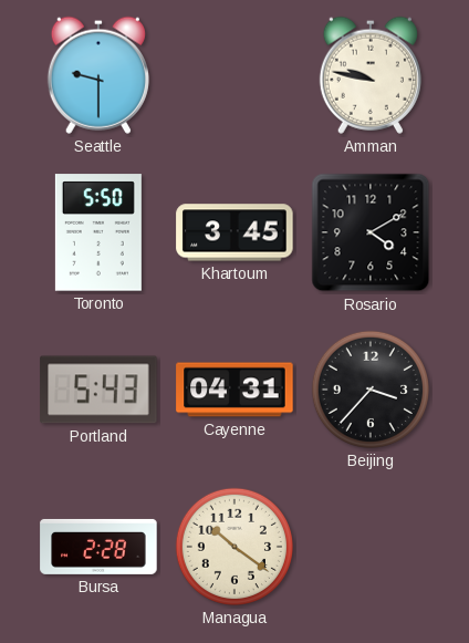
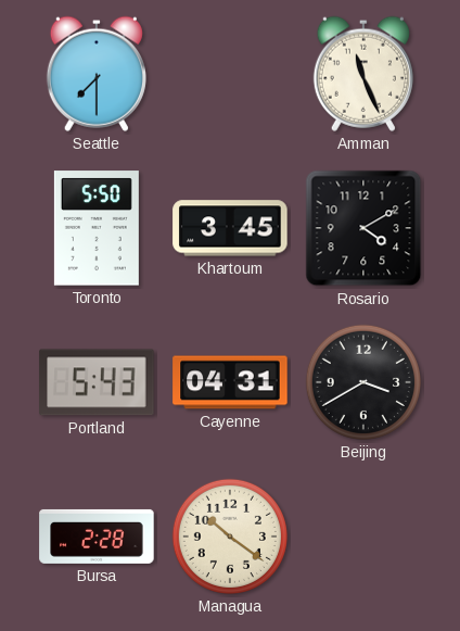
Seattle: 9:30 -> 7:30 (97, 74)
Amman: 9:47 -> 11:26 (363, 74)
Beijing: 3:37 -> 3:40 (363, 382)
